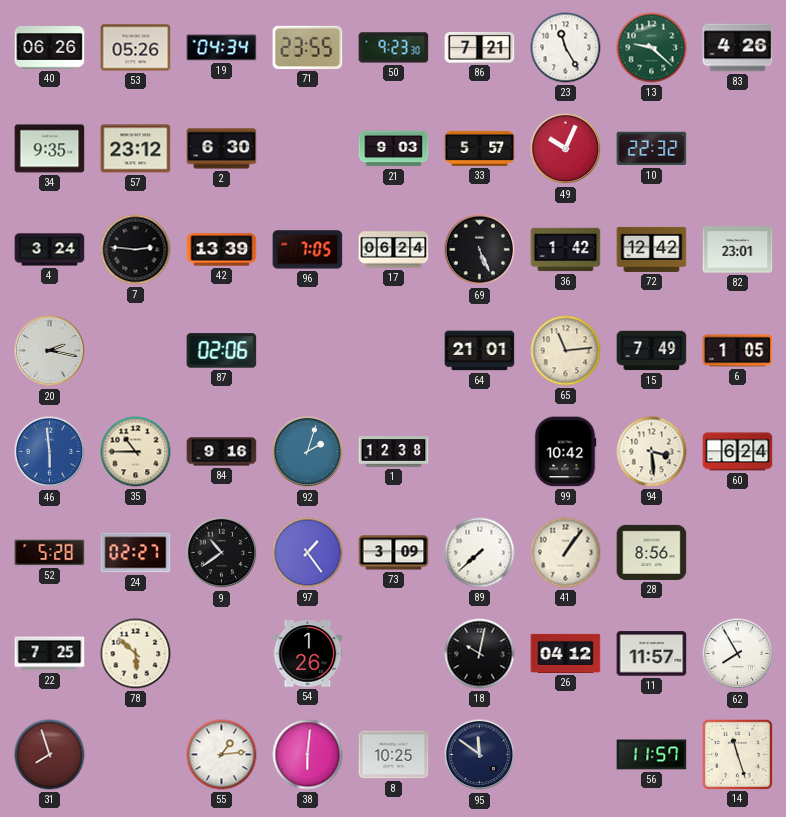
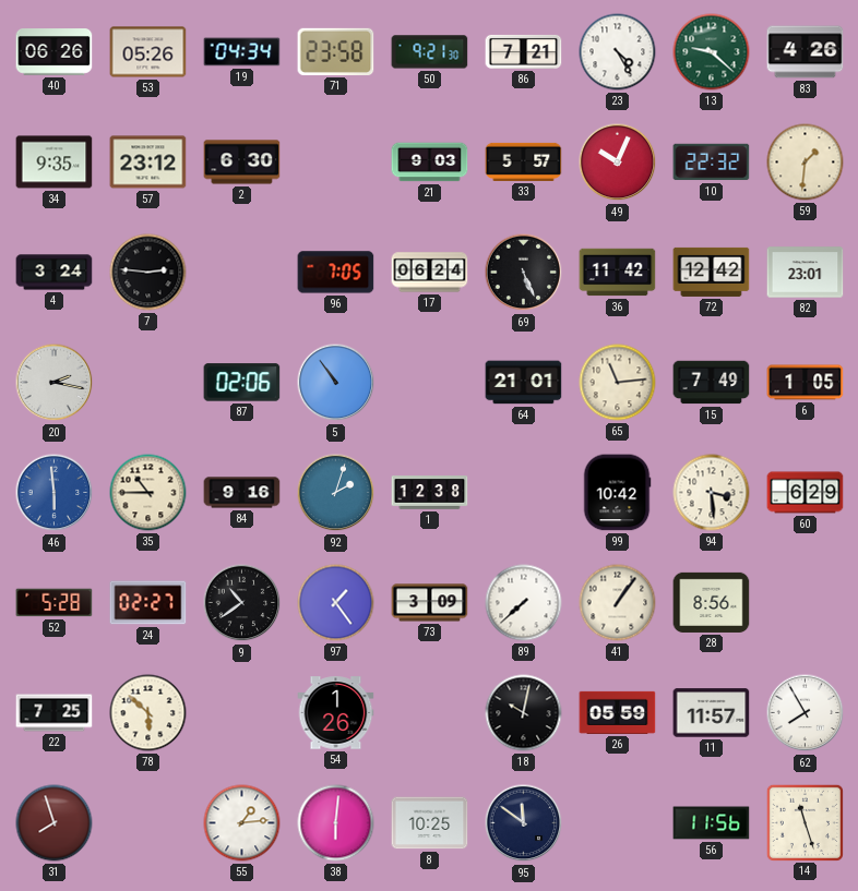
71: 23:55 -> 23:58 (336, 51)
50: 9:23 -> 9:21 (430, 52)
23: 11:25 -> 4:25 (618, 52)
59: none -> 1:31 (806, 162)
42: 13:39 -> none (222, 250)
36: 1:42 -> 11:42 (618, 273)
5: none -> 10:54 (336, 383)
60: 6:24 -> 6:29 (806, 493)
26: 04:12 -> 05:59 (618, 712)
56: 11:57 -> 11:56 (712, 823)
